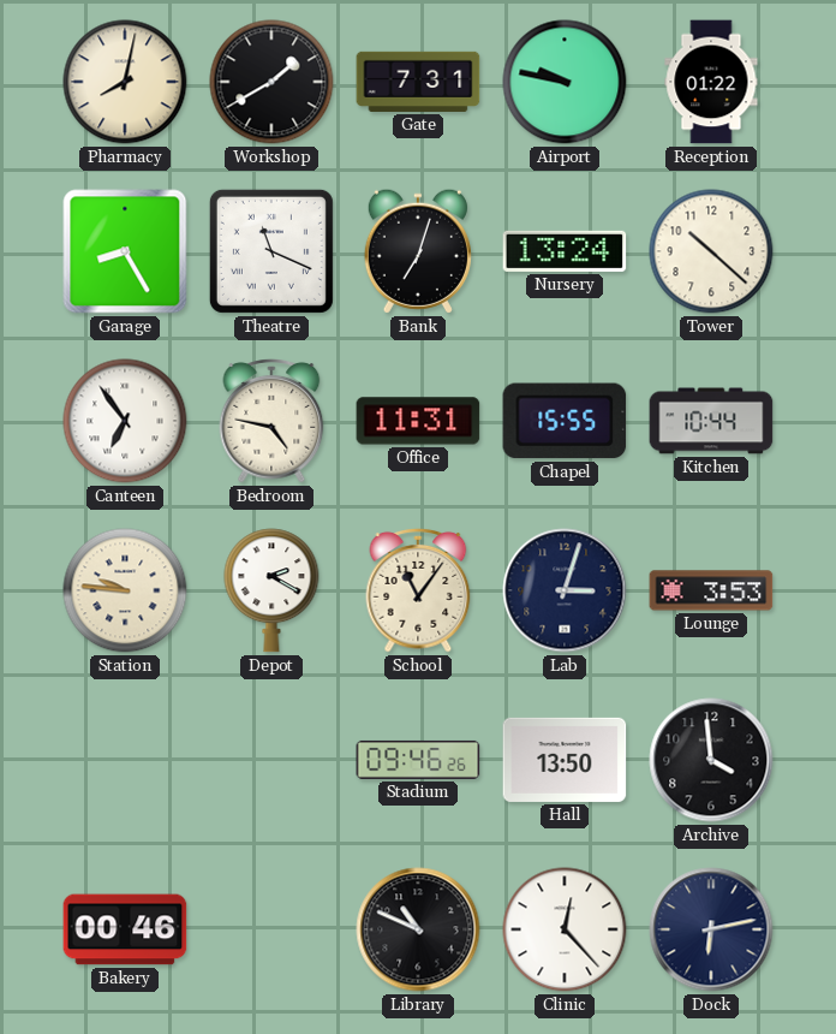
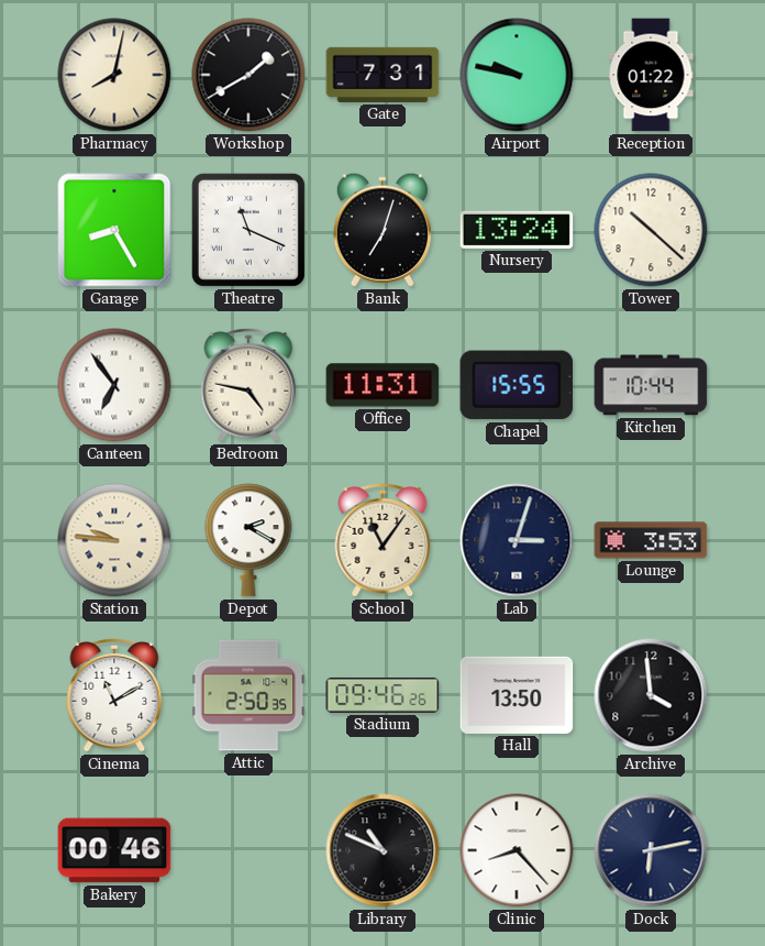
Cinema: none -> 11:10 (114, 696)
Attic: none -> 2:50 (248, 695)
Clinic: 12:23 -> 8:23 (517, 850)
